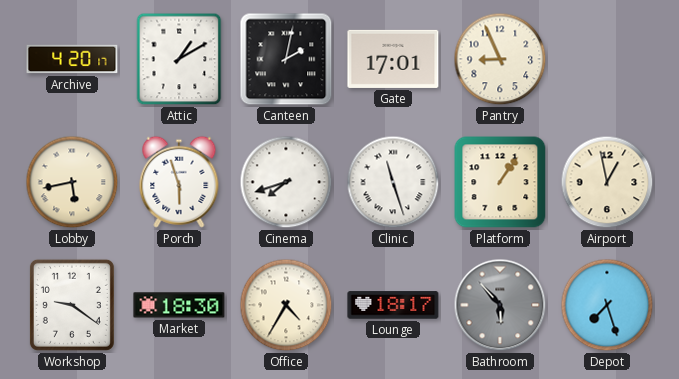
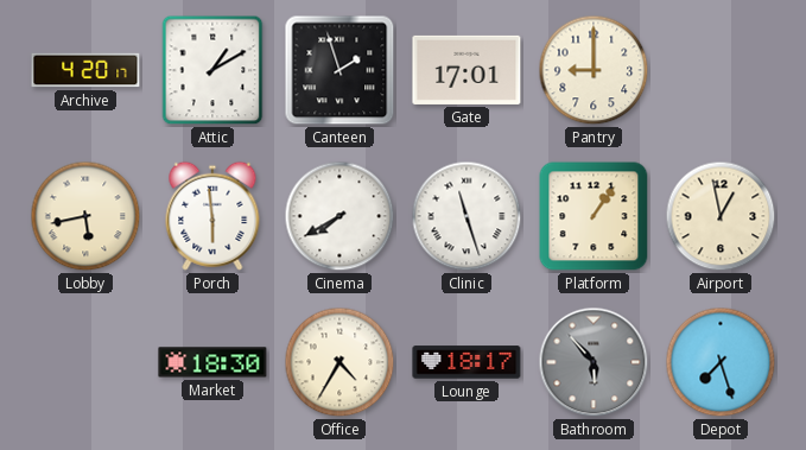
Canteen: 2:02 -> 1:57 (339, 70)
Pantry: 8:56 -> 9:00 (594, 70)
Porch: 5:57 -> 5:59 (212, 216)
Cinema: 7:42 -> 7:40 (339, 216)
Workshop: 9:21 -> none (72, 305)
